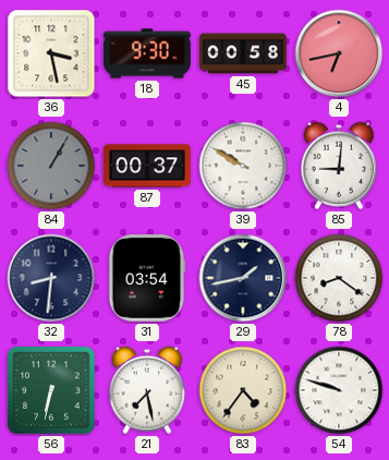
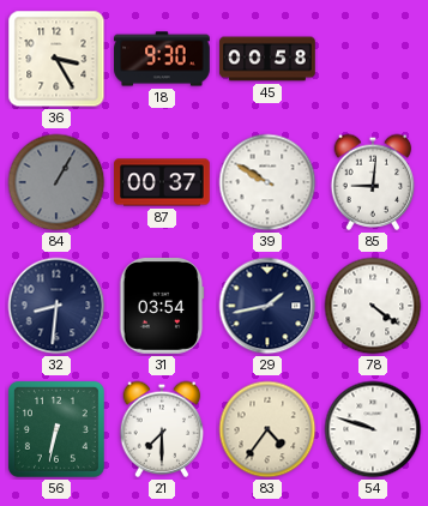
36: 3:28 -> 3:25 (56, 59)
4: 6:43 -> none (339, 53)
78: 8:21 -> 4:21 (373, 306)
21: 7:28 -> 7:30 (162, 429)
